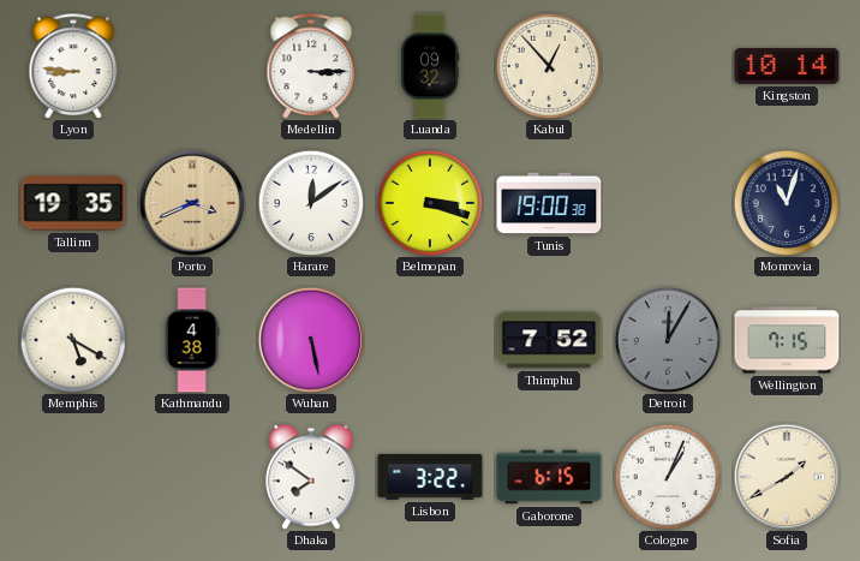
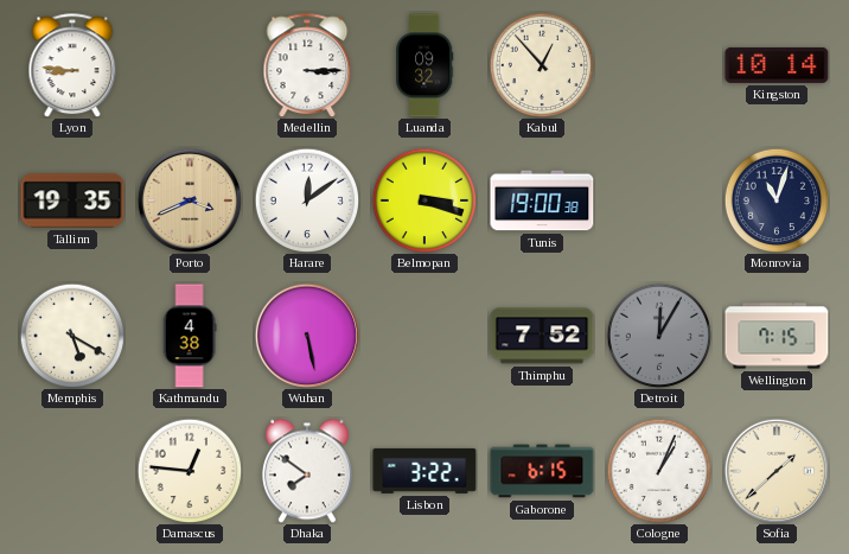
Damascus: none -> 12:46 (190, 471)
Sofia: 1:40 -> 1:38 (775, 470)
